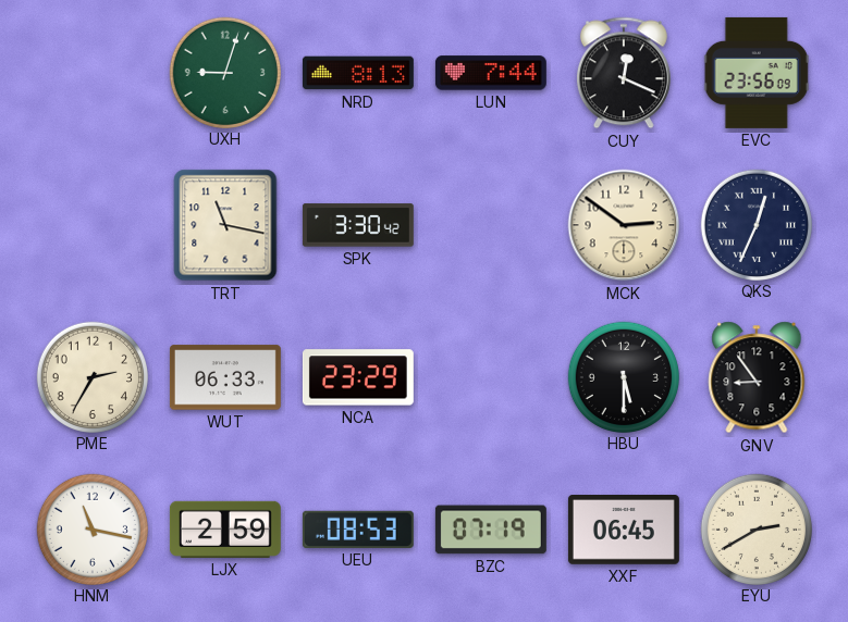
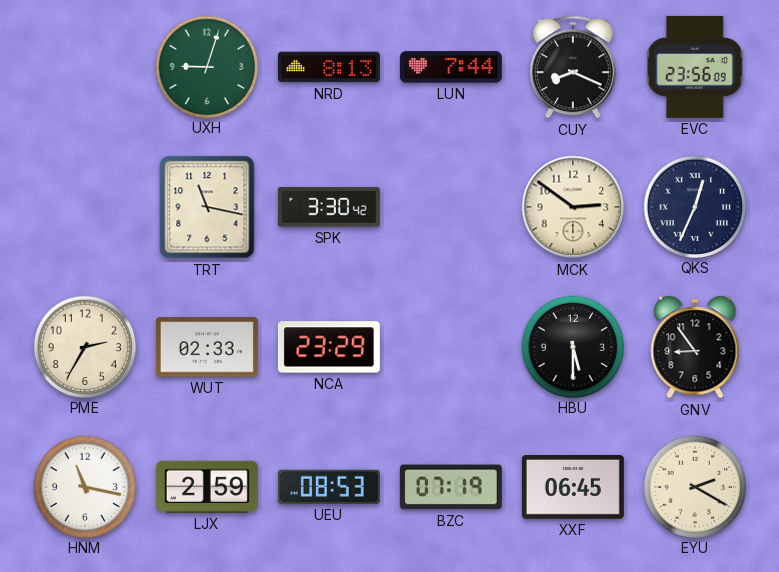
CUY: 12:19 -> 8:19 (573, 67)
WUT: 06:33 -> 02:33 (207, 347)
EYU: 2:40 -> 2:20 (694, 486)
